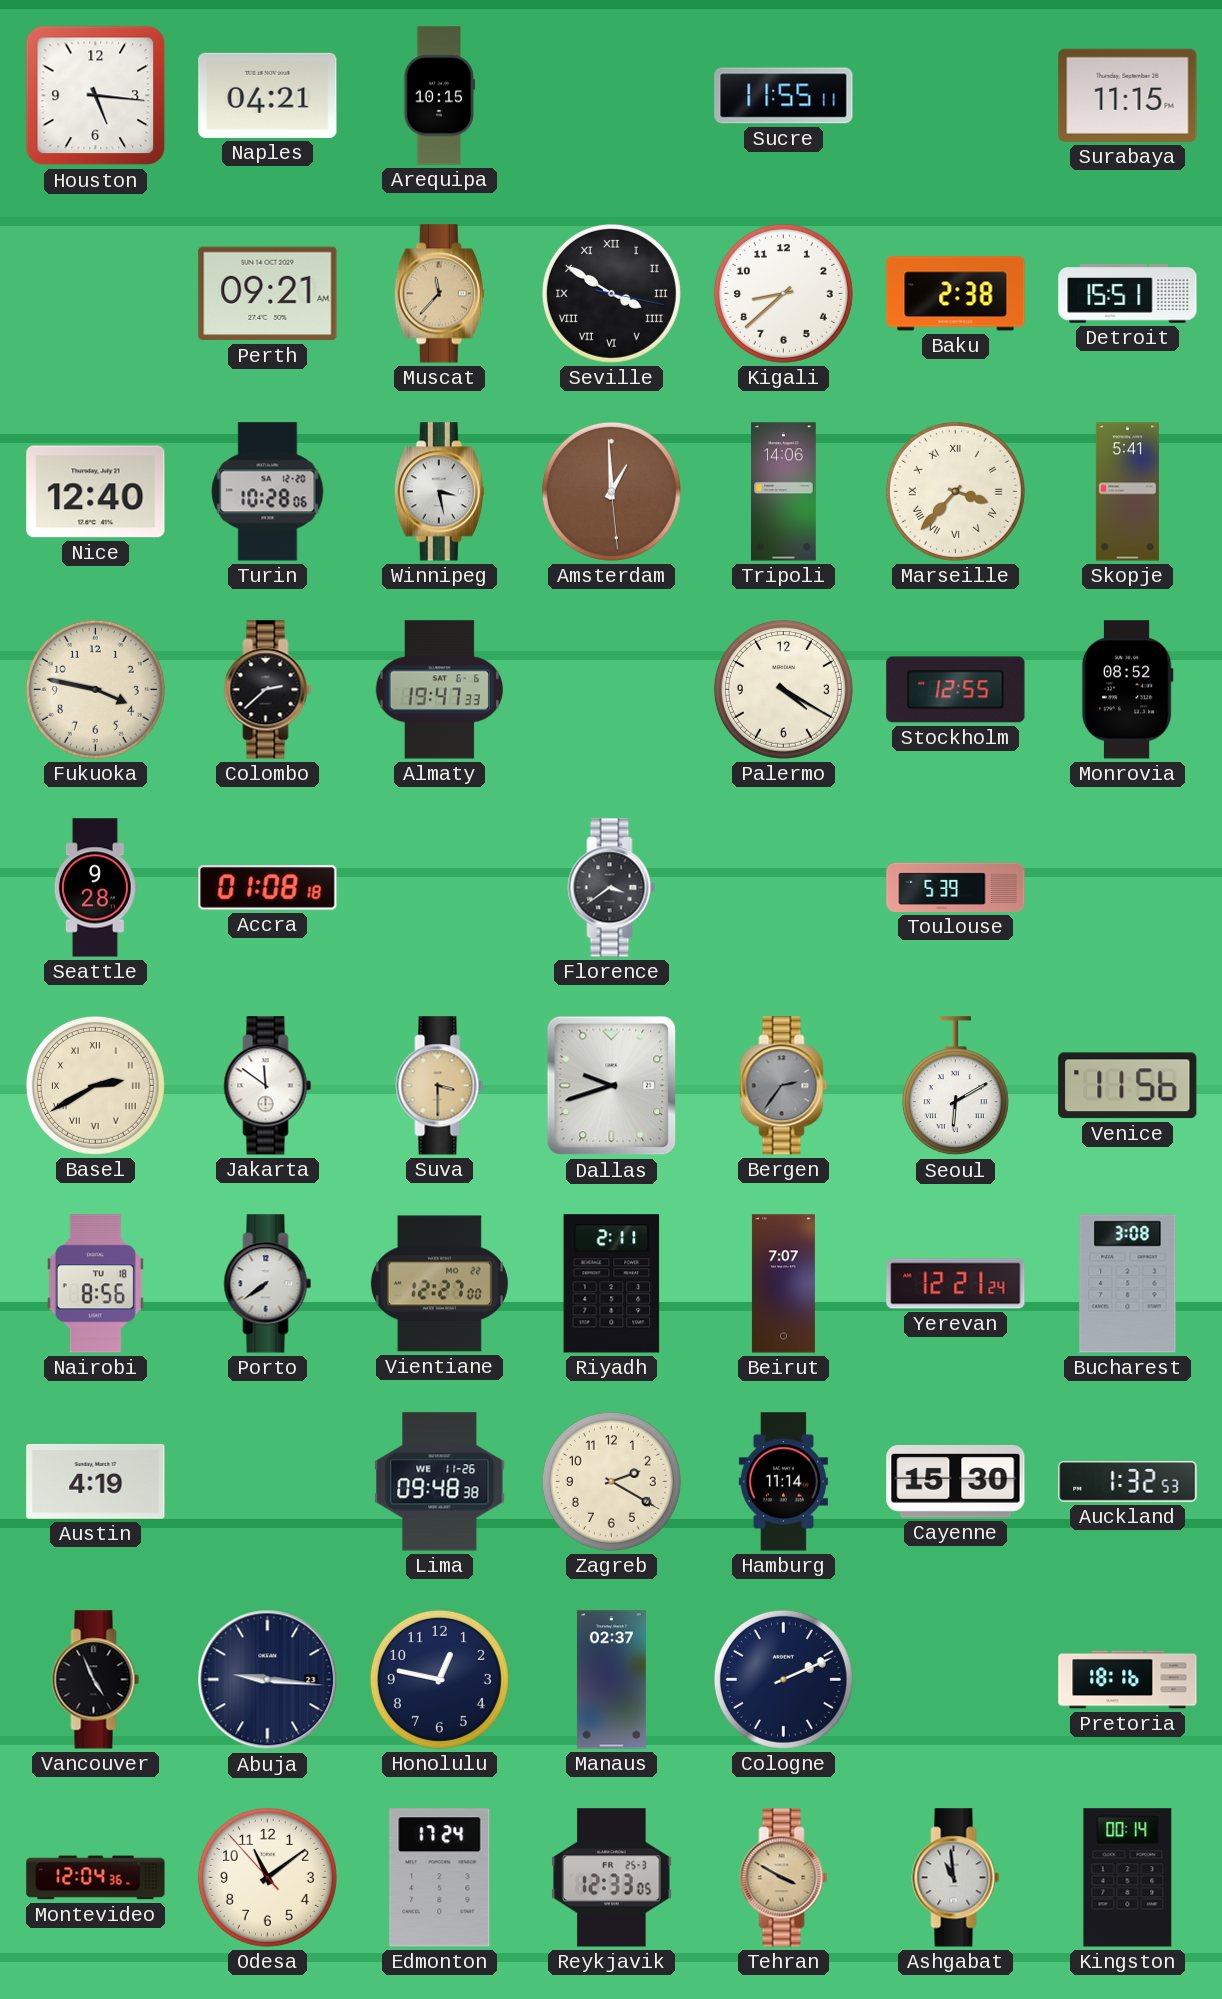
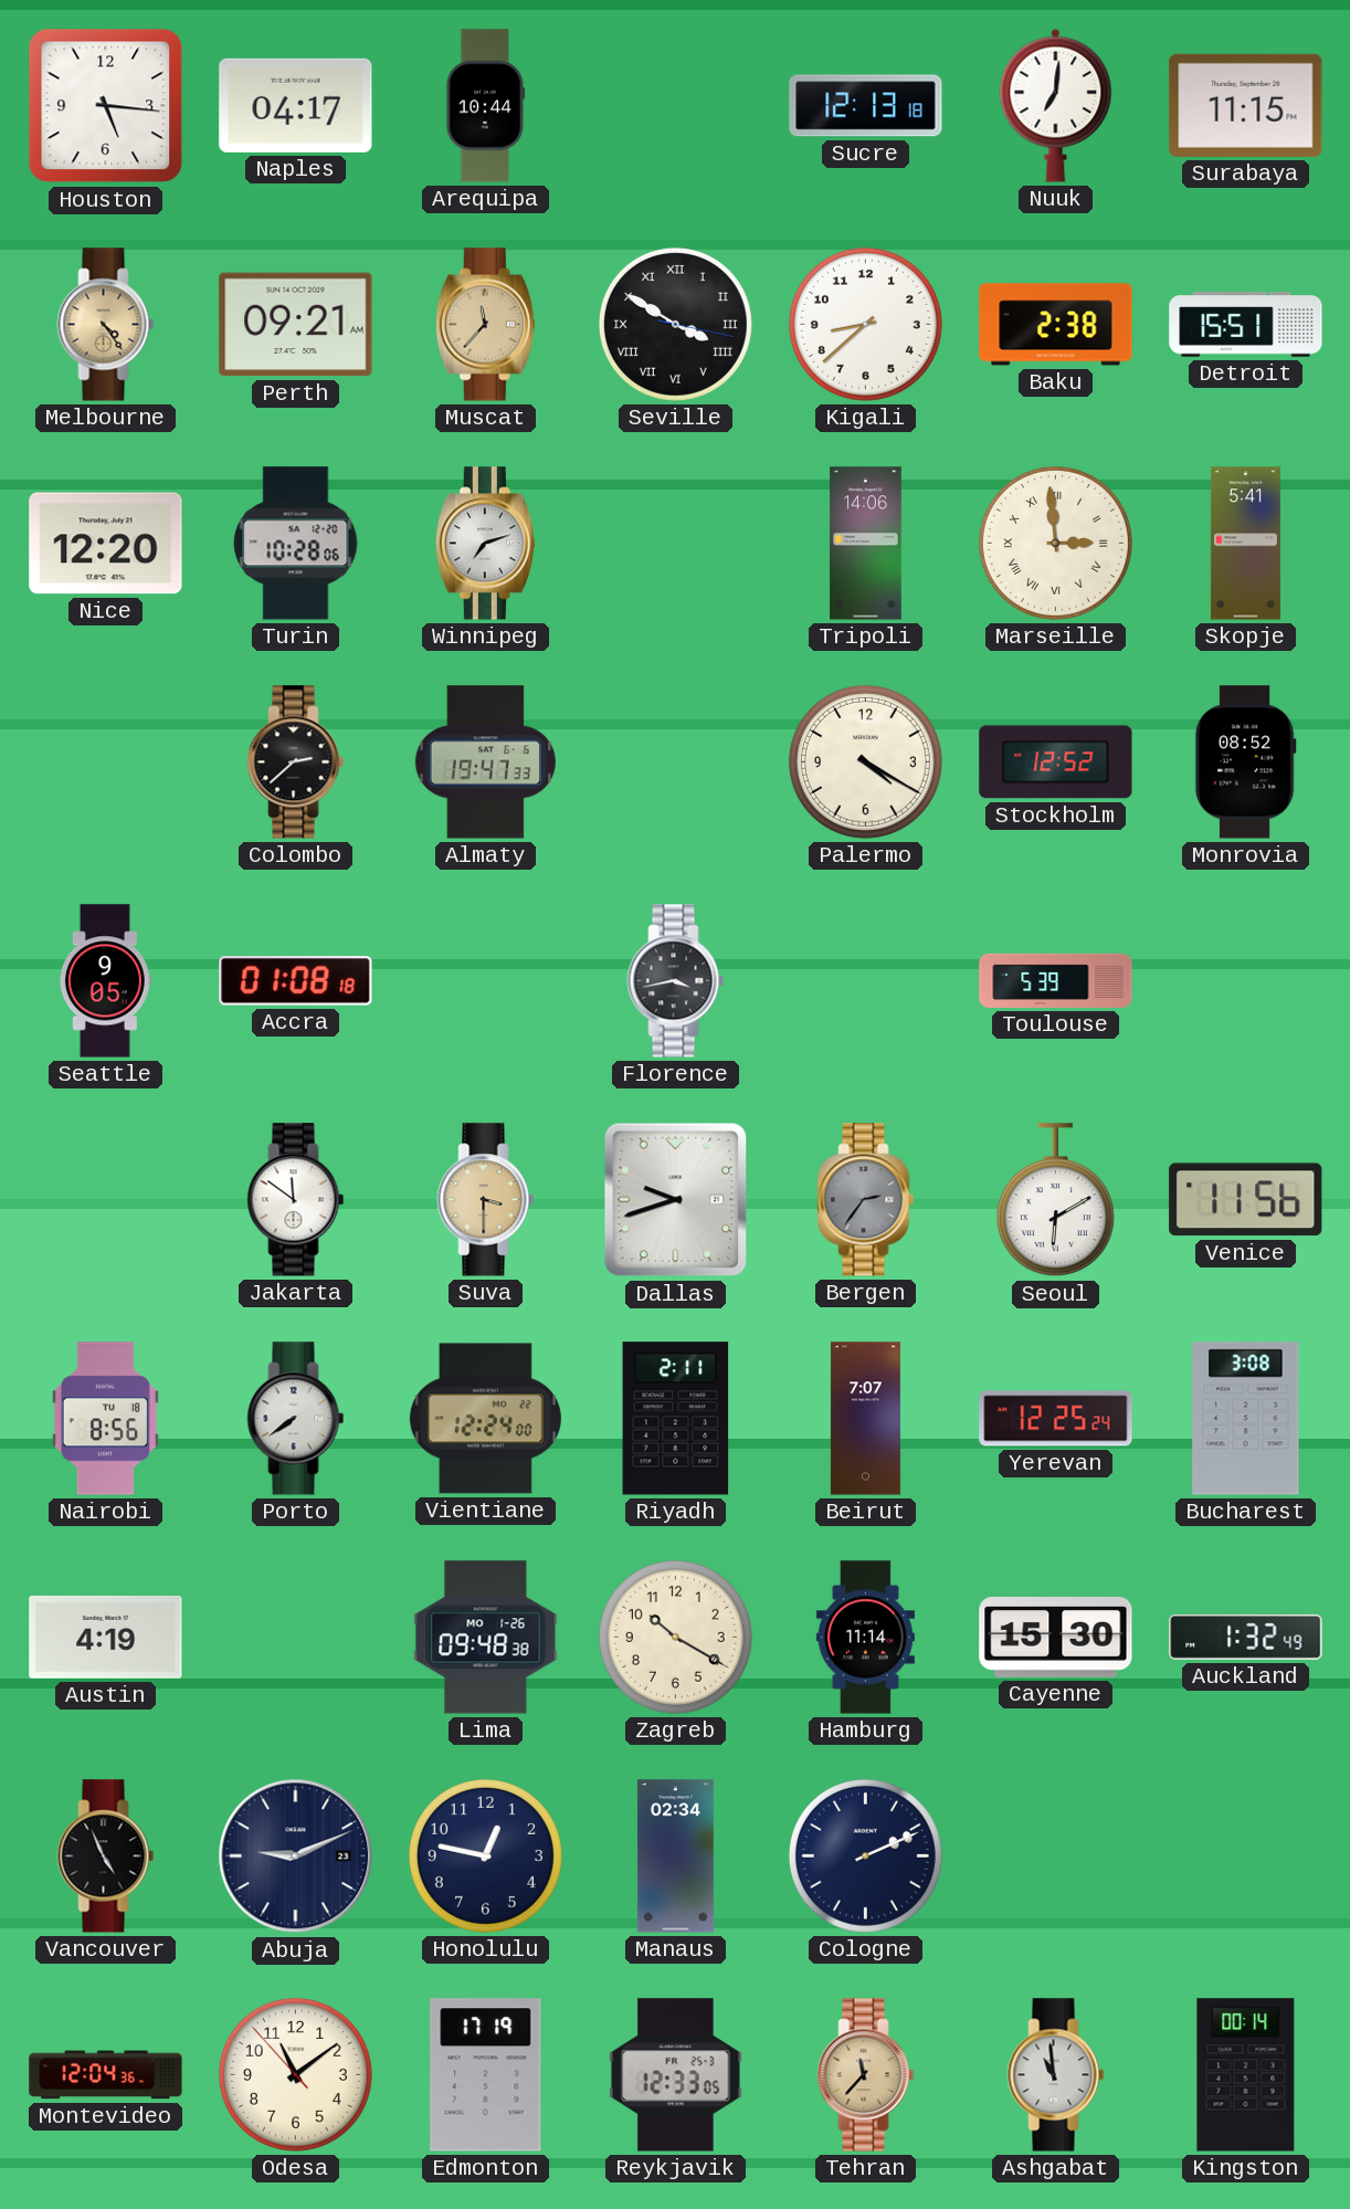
Naples: 04:21 -> 04:17 (296, 105)
Arequipa: 10:15 -> 10:44 (485, 106)
Sucre: 11:55 -> 12:13 (866, 106)
Nuuk: none -> 7:01 (1056, 105)
Melbourne: none -> 4:24 (106, 325)
Nice: 12:40 -> 12:20 (106, 544)
Winnipeg: 3:28 -> 7:12 (485, 544)
Amsterdam: 12:59 -> none (611, 491)
Marseille: 3:37 -> 2:59 (1055, 543)
Fukuoka: 3:47 -> none (95, 689)
Stockholm: 12:55 -> 12:52 (1056, 762)
Seattle: 9:28 -> 9:05 (105, 981)
Florence: 3:39 -> 3:43 (676, 981)
Basel: 2:40 -> none (95, 1085)
Vientiane: 12:27 -> 12:24 (485, 1419)
Yerevan: 12:21 -> 12:25 (1056, 1419)
Lima date: WE 11-26 -> MO 1-26 (486, 1638)
Zagreb: 2:20 -> 10:20 (675, 1637)
Auckland: 1:32:53 -> 1:32:49 (1246, 1638)
Abuja: 9:16 -> 9:11 (296, 1856)
Manaus: 02:37 -> 02:34 (675, 1856)
Pretoria: 18:16 -> none (1128, 1680)
Edmonton: 17:24 -> 17:19 (486, 2075)
Tehran: 3:50 -> 11:37 (866, 2075)
